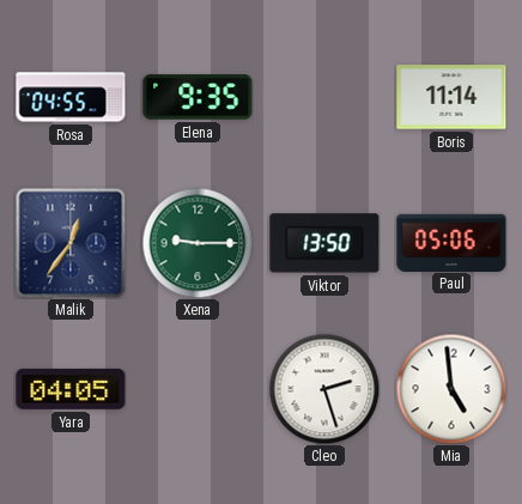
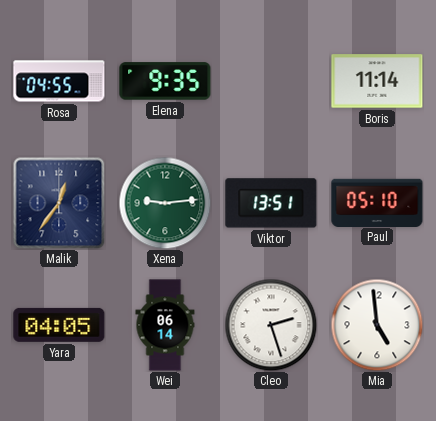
Xena: 9:15 -> 9:14 (165, 203)
Viktor: 13:50 -> 13:51 (271, 203)
Paul: 05:06 -> 05:10 (377, 202)
Wei: none -> 06:14 (165, 325)
